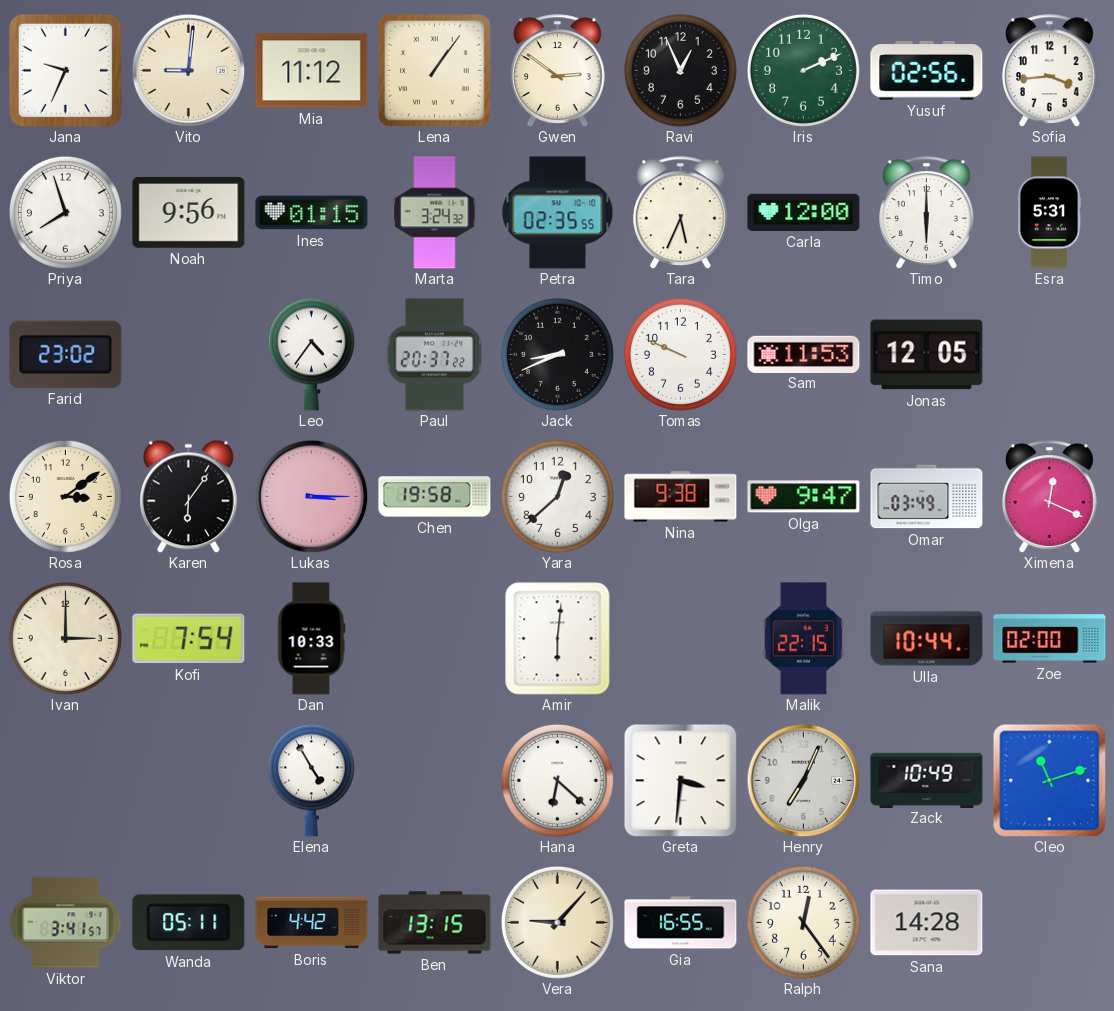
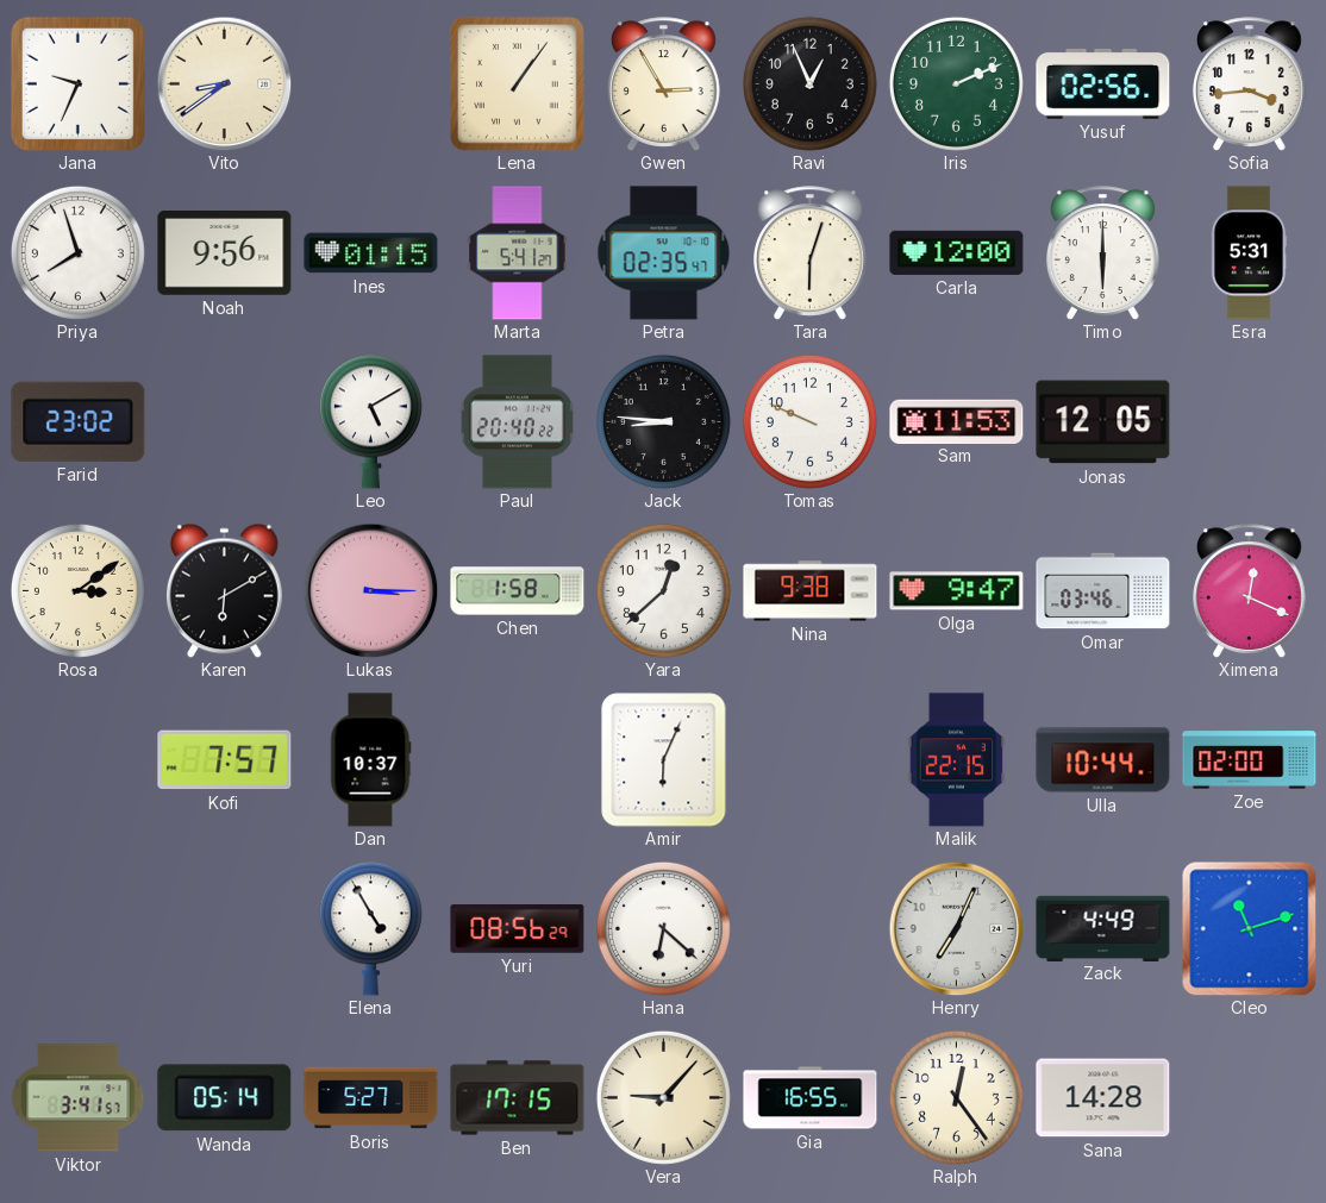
Vito: 9:01 -> 8:39 (224, 83)
Mia: 11:12 -> none (312, 71)
Gwen: 2:51 -> 2:55 (664, 84)
Marta: 3:24 -> 5:41 (518, 253)
Petra: 02:35:55 -> 02:35:47 (664, 253)
Tara: 5:34 -> 6:03 (811, 253)
Leo: 4:36 -> 5:10 (370, 421)
Paul: 20:37 -> 20:40 (517, 422)
Jack: 8:41 -> 8:46 (663, 421)
Karen: 6:06 -> 6:10 (225, 590)
Chen: 19:58 -> 1:58 (518, 591)
Omar: 03:49 -> 03:46 (1103, 591)
Ivan: 3:00 -> none (65, 638)
Kofi: 7:54 -> 7:57 (225, 760)
Dan: 10:33 -> 10:37 (371, 760)
Amir: 6:01 -> 6:04 (664, 760)
Yuri: none -> 08:56 (518, 929)
Greta: 3:31 -> none (680, 780)
Zack: 10:49 -> 4:49 (1103, 928)
Wanda: 05:11 -> 05:14 (225, 1098)
Boris: 4:42 -> 5:27 (371, 1098)
Ben: 13:15 -> 17:15 (518, 1098)
